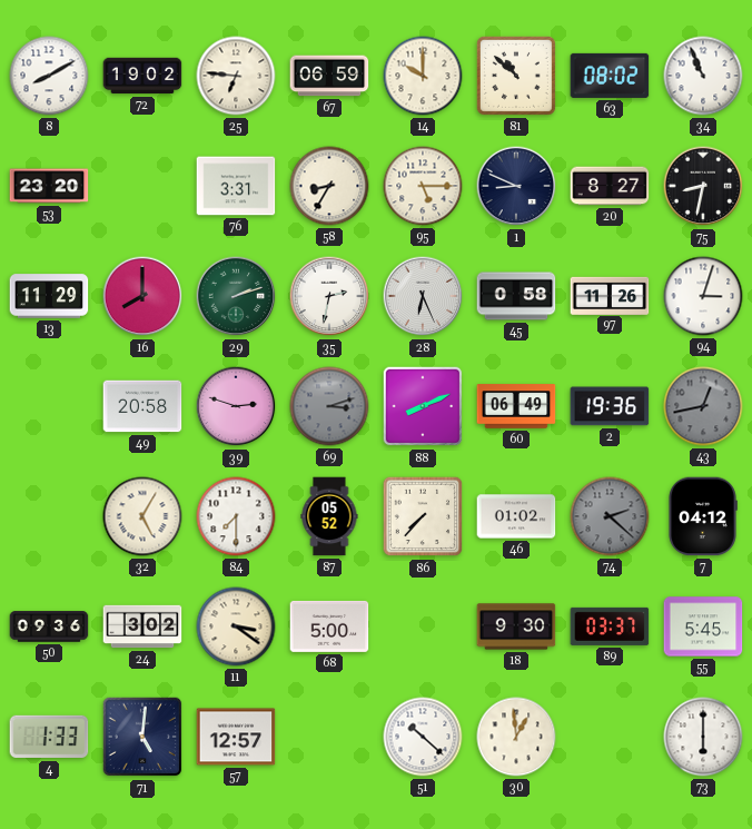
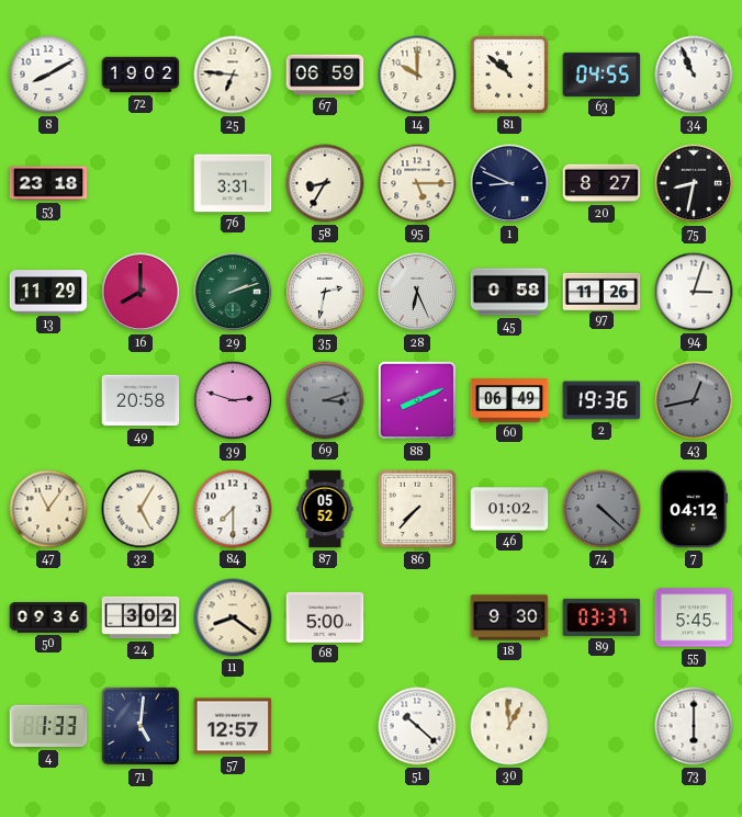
63: 08:02 -> 04:55 (602, 75)
53: 23:20 -> 23:18 (48, 183)
47: none -> 11:06 (48, 509)
74: 2:22 -> 4:22 (602, 509)
11: 3:21 -> 8:21 (233, 617)
